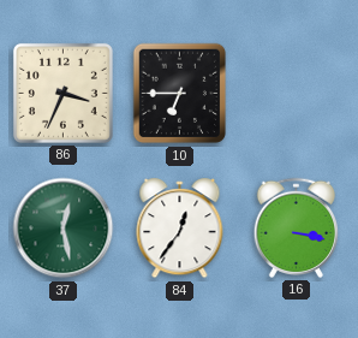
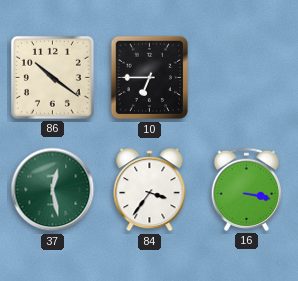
86: 3:34 -> 10:21 (52, 77)
84: 12:36 -> 3:36 (150, 191)
